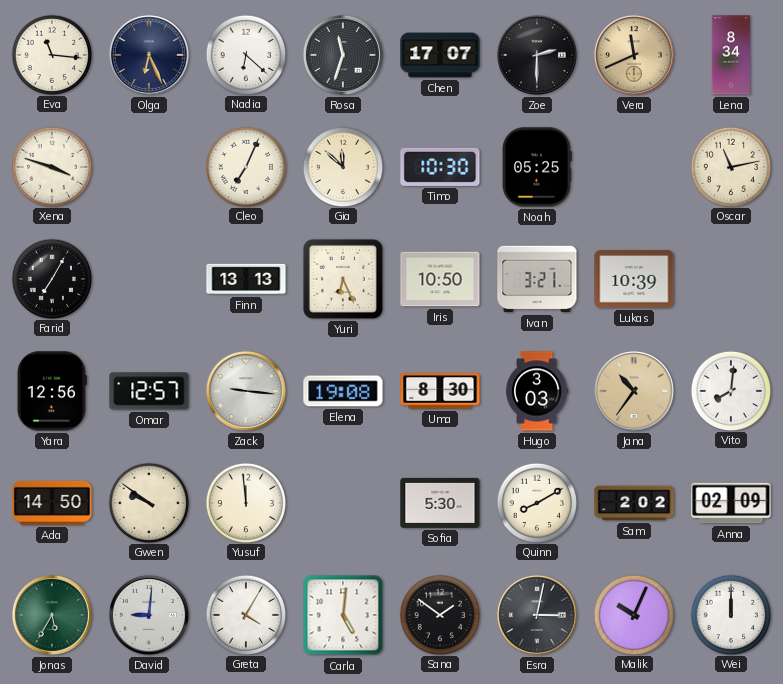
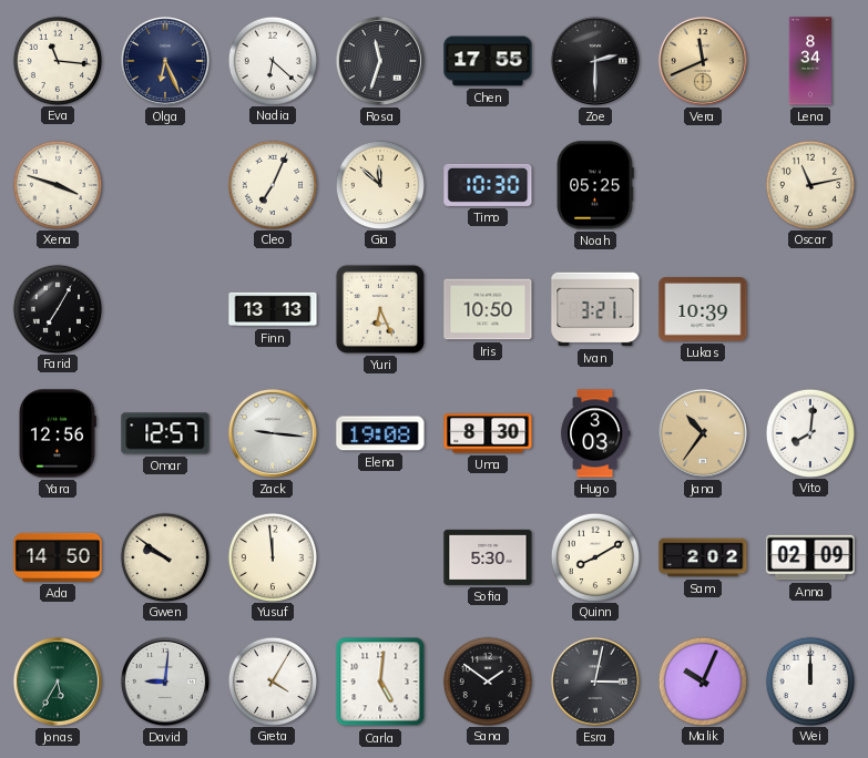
Chen: 17:07 -> 17:55 (488, 61)
